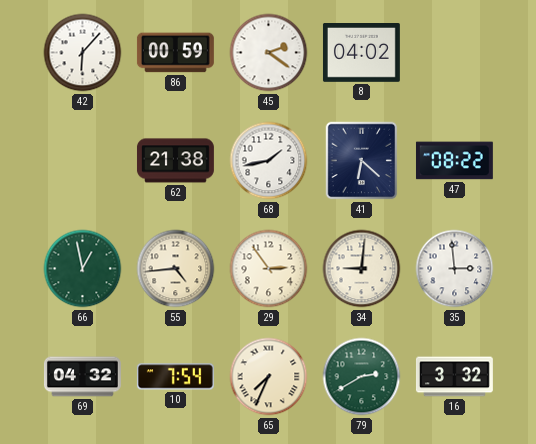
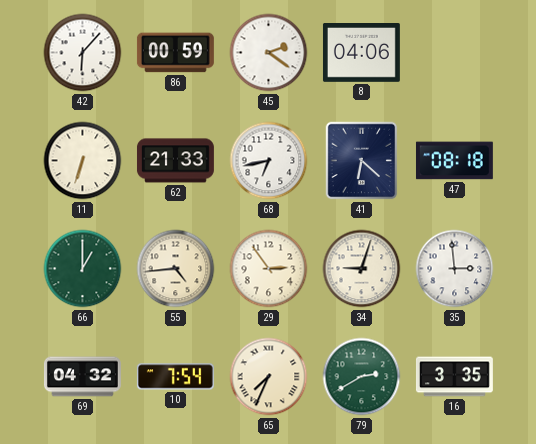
8: 04:02 -> 04:06 (361, 53)
11: none -> 6:33 (83, 161)
62: 21:38 -> 21:33 (175, 161)
68: 1:43 -> 6:43 (269, 161)
47: 08:22 -> 08:18 (454, 161)
66: 12:58 -> 1:00 (83, 269)
34: 9:01 -> 9:03 (362, 269)
16: 3:32 -> 3:35 (454, 377)
